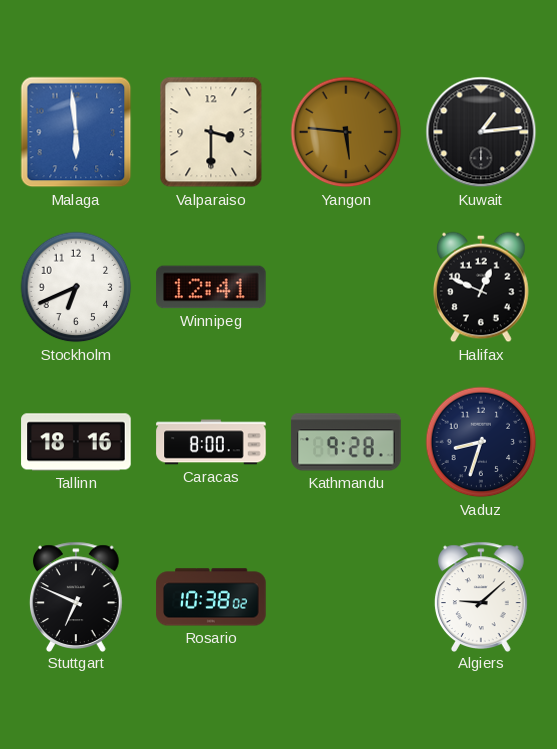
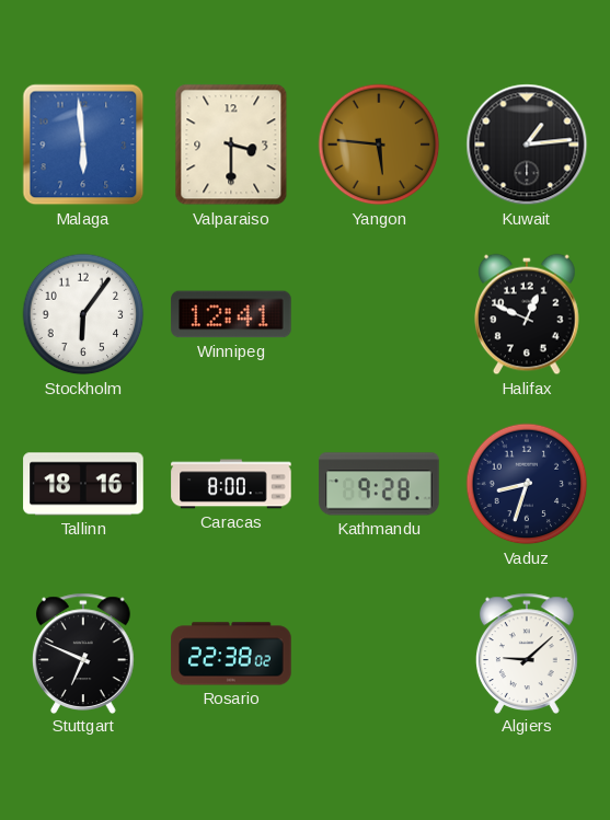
Stockholm: 6:41 -> 6:06 (83, 314)
Rosario: 10:38 -> 22:38 (231, 654)
